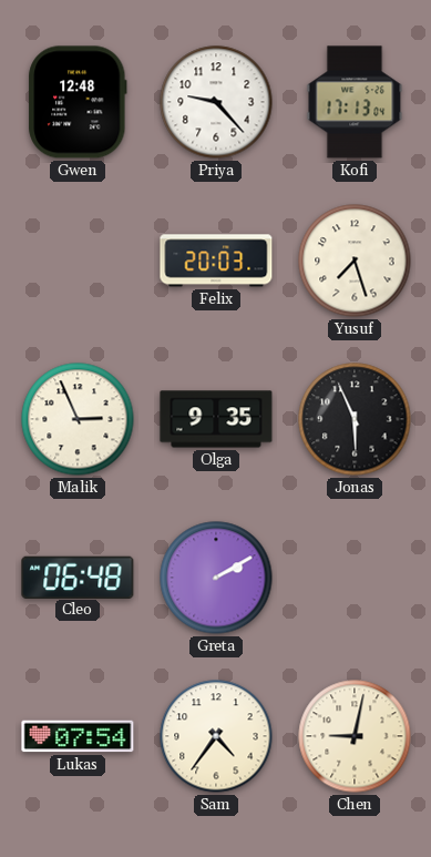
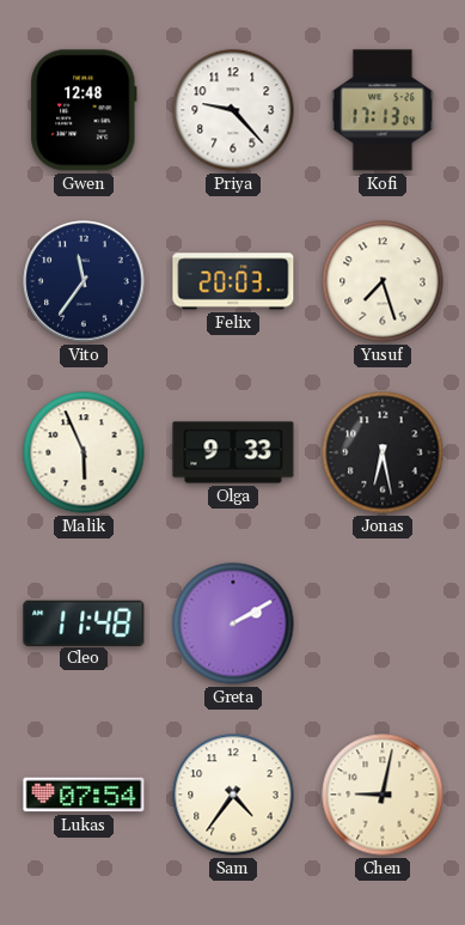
Vito: none -> 11:36 (84, 281)
Malik: 2:56 -> 5:56 (84, 452)
Olga: 9:35 -> 9:33 (233, 452)
Jonas: 5:56 -> 6:28 (383, 452)
Cleo: 06:48 -> 11:48 (84, 622)
